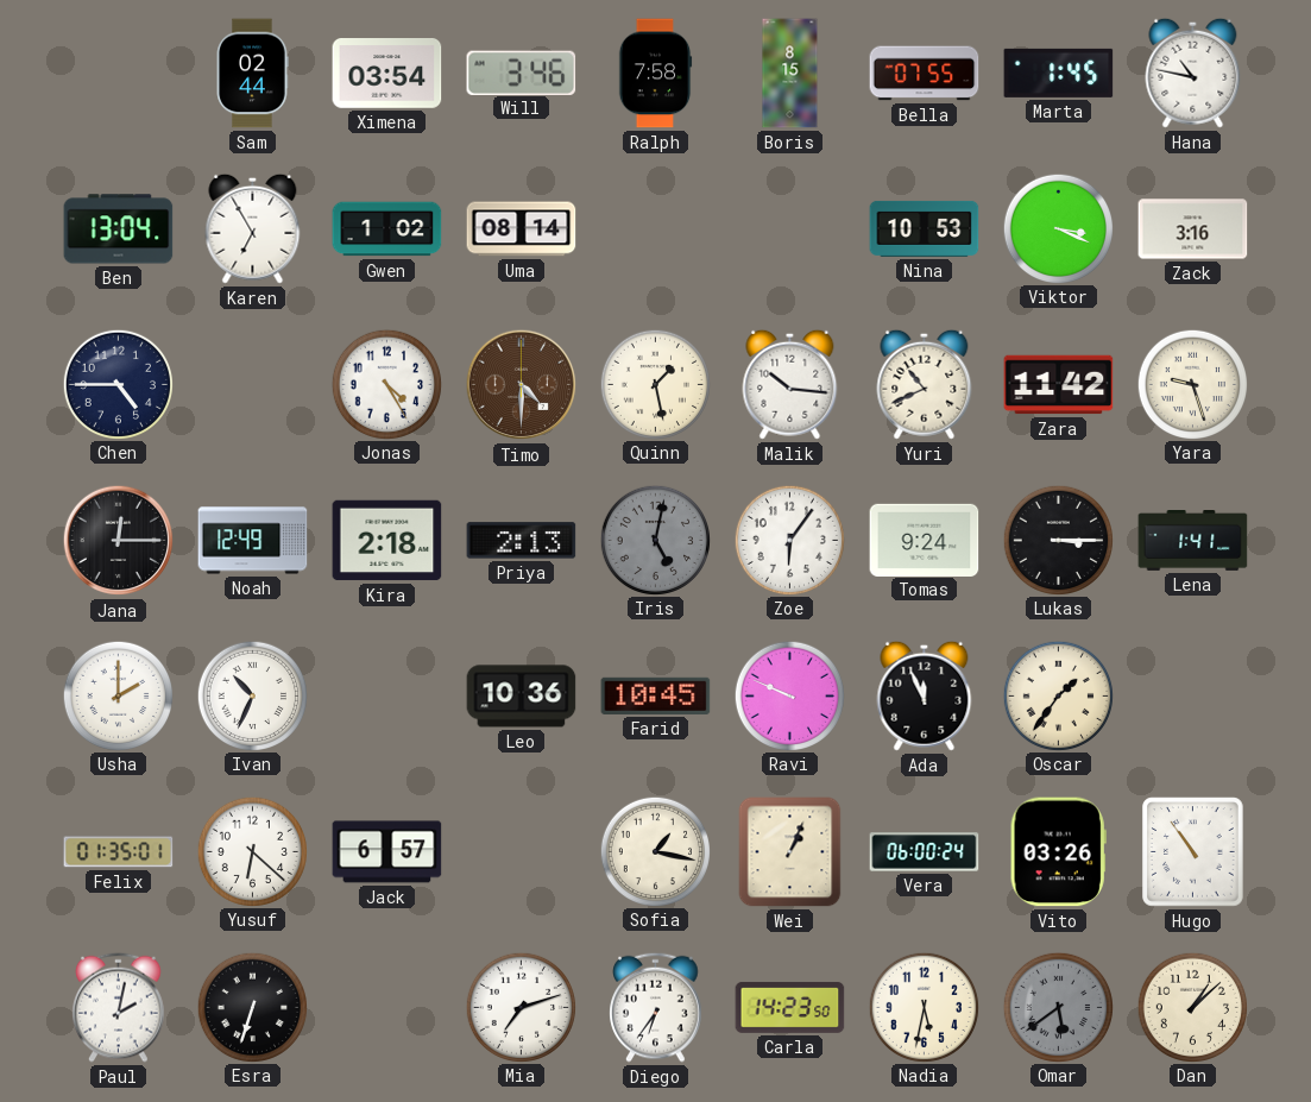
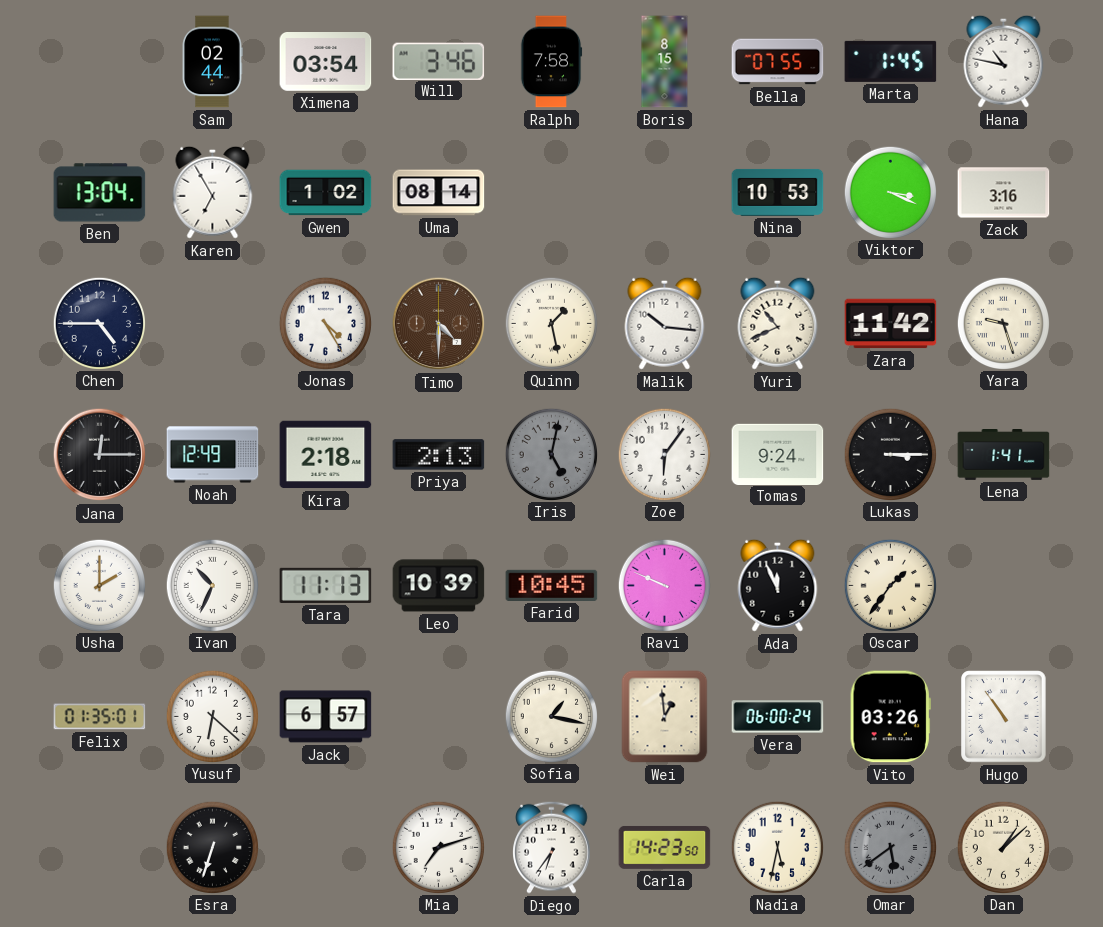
Tara: none -> 11:13 (326, 585)
Leo: 10:36 -> 10:39 (439, 586)
Wei: 1:04 -> 12:59 (665, 717)
Paul: 2:02 -> none (119, 1007)
